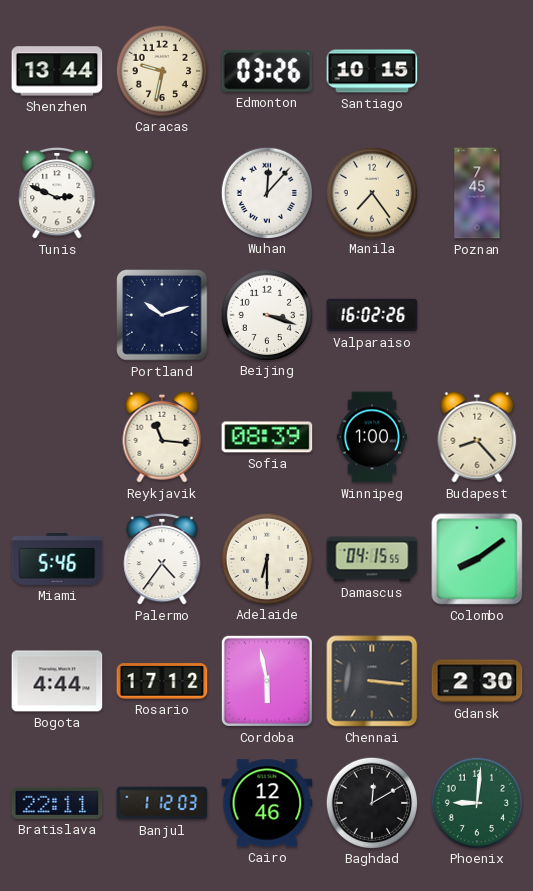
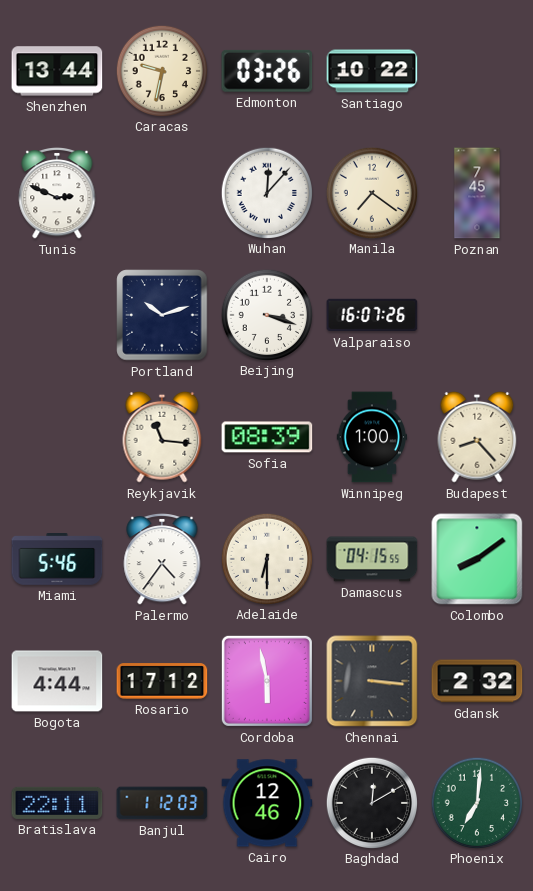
Santiago: 10:15 -> 10:22 (372, 71)
Manila: 7:24 -> 7:21 (371, 192)
Valparaiso: 16:02 -> 16:07 (372, 315)
Gdansk: 2:30 -> 2:32 (477, 681)
Phoenix: 9:01 -> 7:01 (476, 802)
